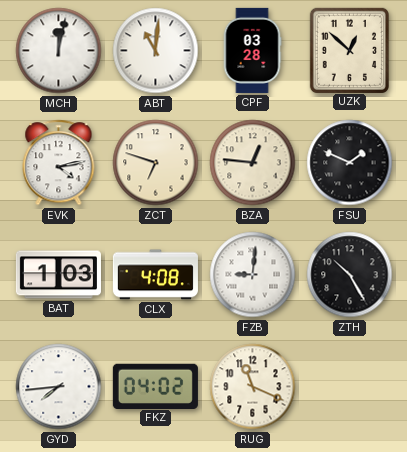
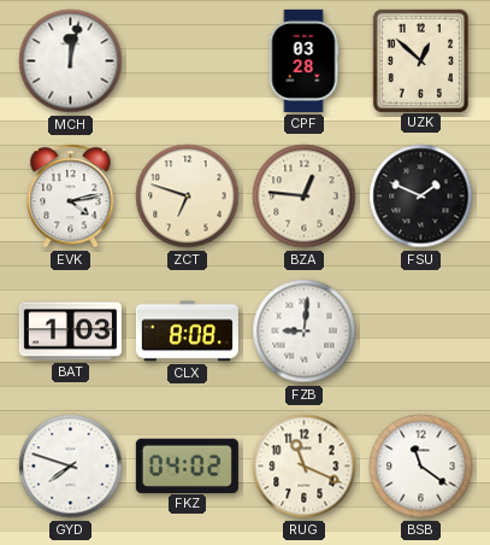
ABT: 11:01 -> none (156, 51)
CLX: 4:08 -> 8:08 (187, 332)
ZTH: 10:25 -> none (350, 275)
GYD: 7:44 -> 7:48 (71, 467)
BSB: none -> 11:21 (421, 467)
